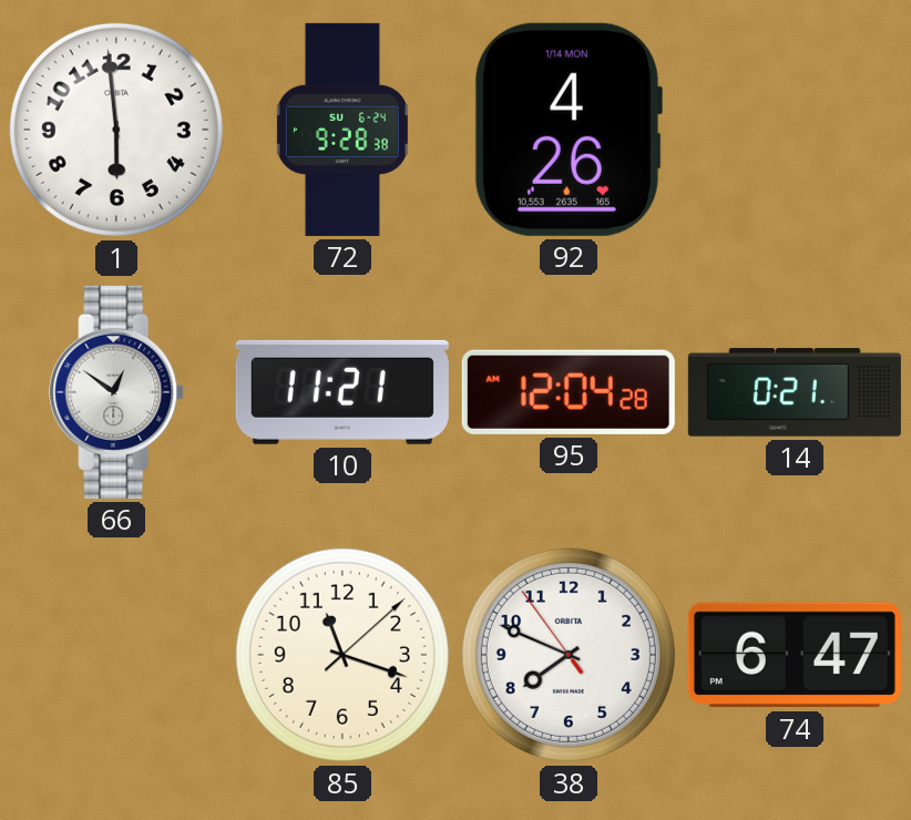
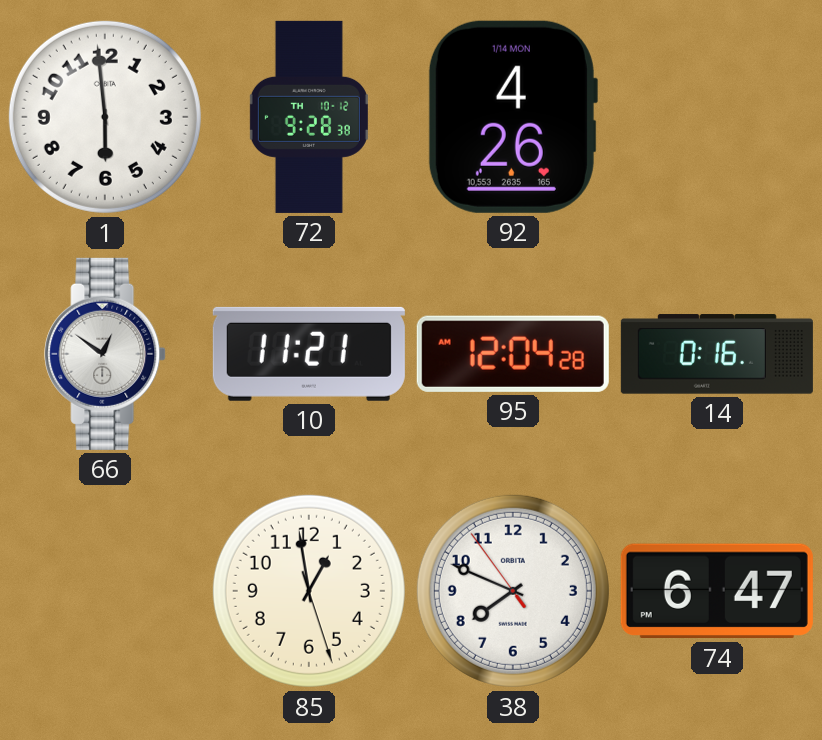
72 date: SU 6-24 -> TH 10-12 (309, 117)
14: 0:21 -> 0:16 (717, 354)
85: 11:18 -> 12:58 (309, 591)
